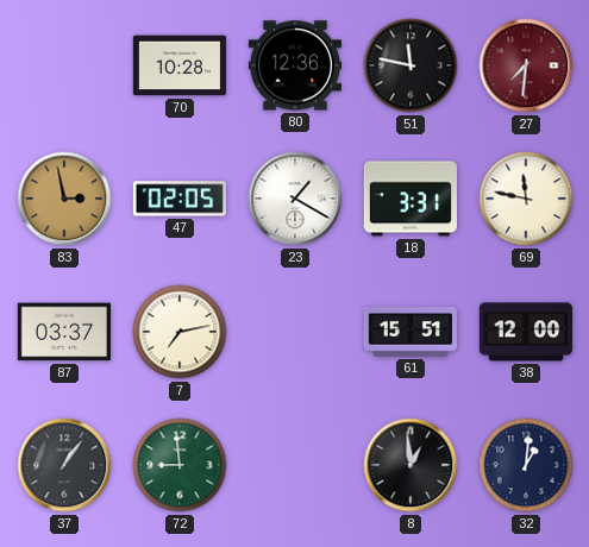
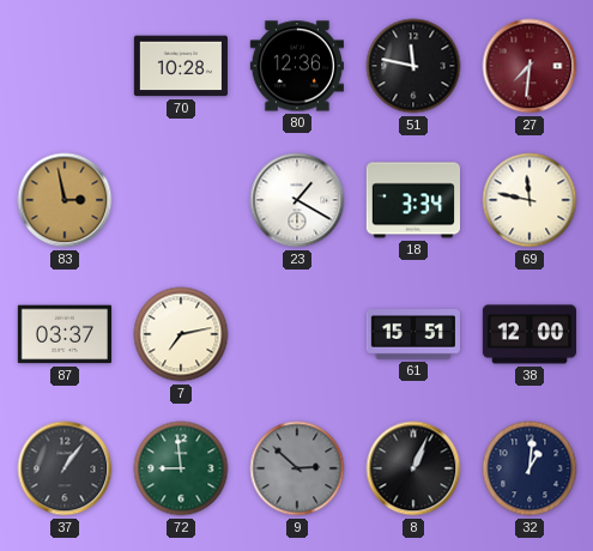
47: 02:05 -> none (180, 199)
18: 3:31 -> 3:34 (412, 200)
9: none -> 2:52 (297, 468)
8: 12:59 -> 1:04 (413, 468)
